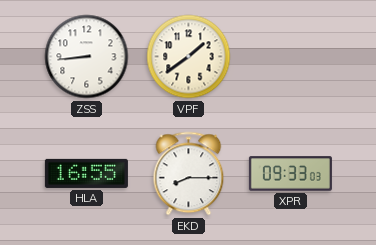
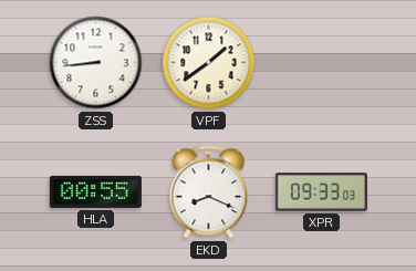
HLA: 16:55 -> 00:55 (95, 191)
EKD: 8:15 -> 8:19 (209, 192)
